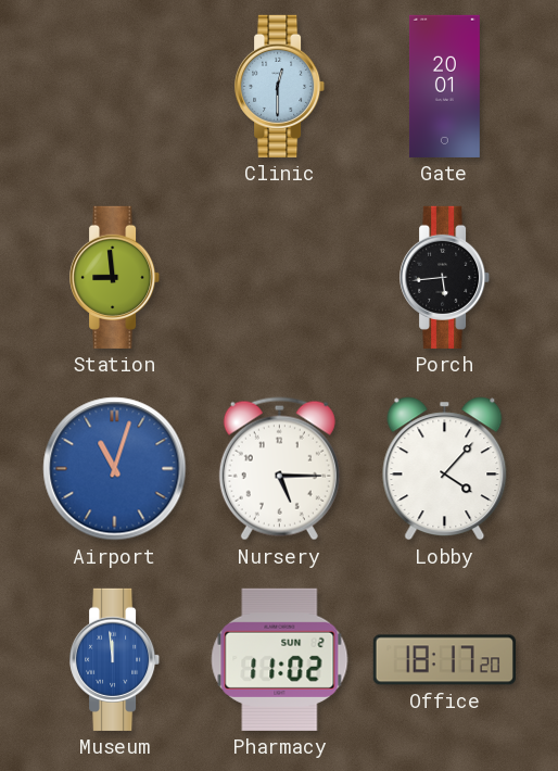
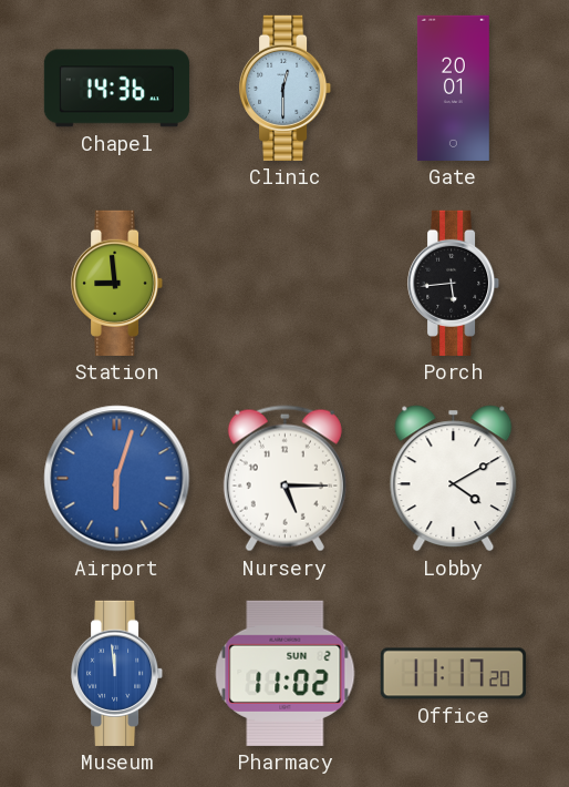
Chapel: none -> 14:36 (116, 89)
Airport: 11:03 -> 6:03 (117, 479)
Lobby: 4:07 -> 4:10 (454, 479)
Office: 18:17 -> 11:17 (453, 674)
